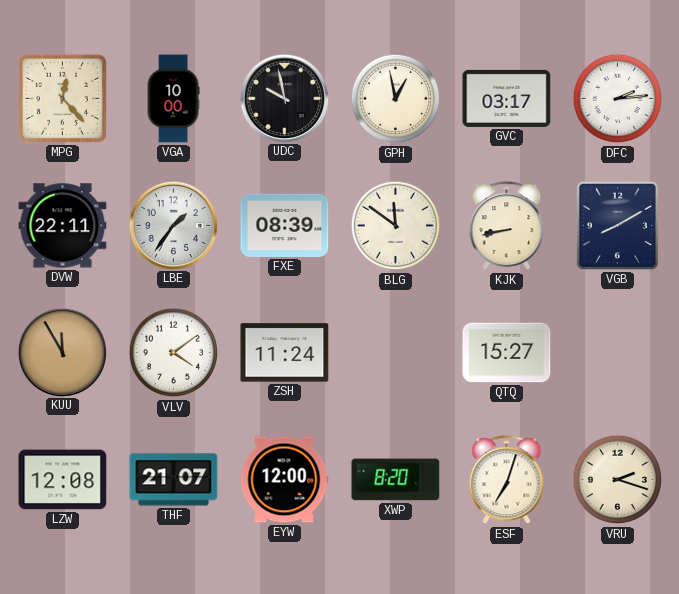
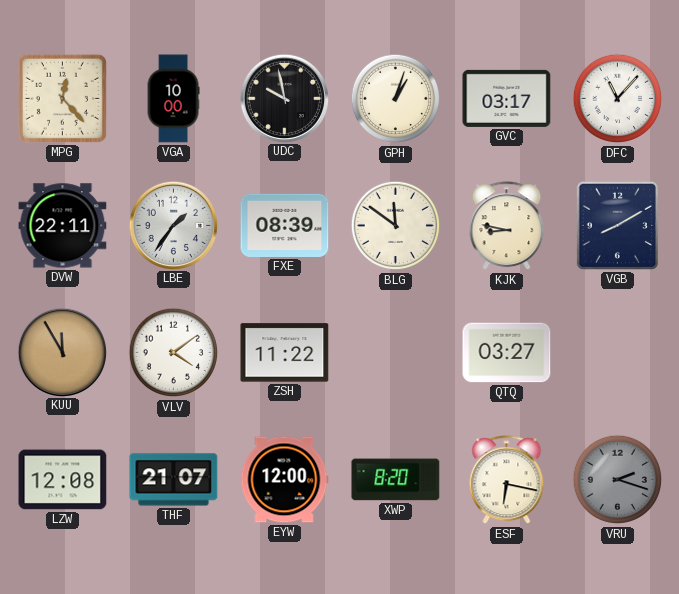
GPH: 12:58 -> 1:03 (396, 99)
DFC: 2:14 -> 11:07 (618, 99)
KJK: 8:43 -> 8:47 (507, 226)
ZSH: 11:24 -> 11:22 (285, 353)
QTQ: 15:27 -> 03:27 (507, 353)
ESF: 7:03 -> 6:17 (507, 480)
VRU dial: cream -> grey (618, 480)
